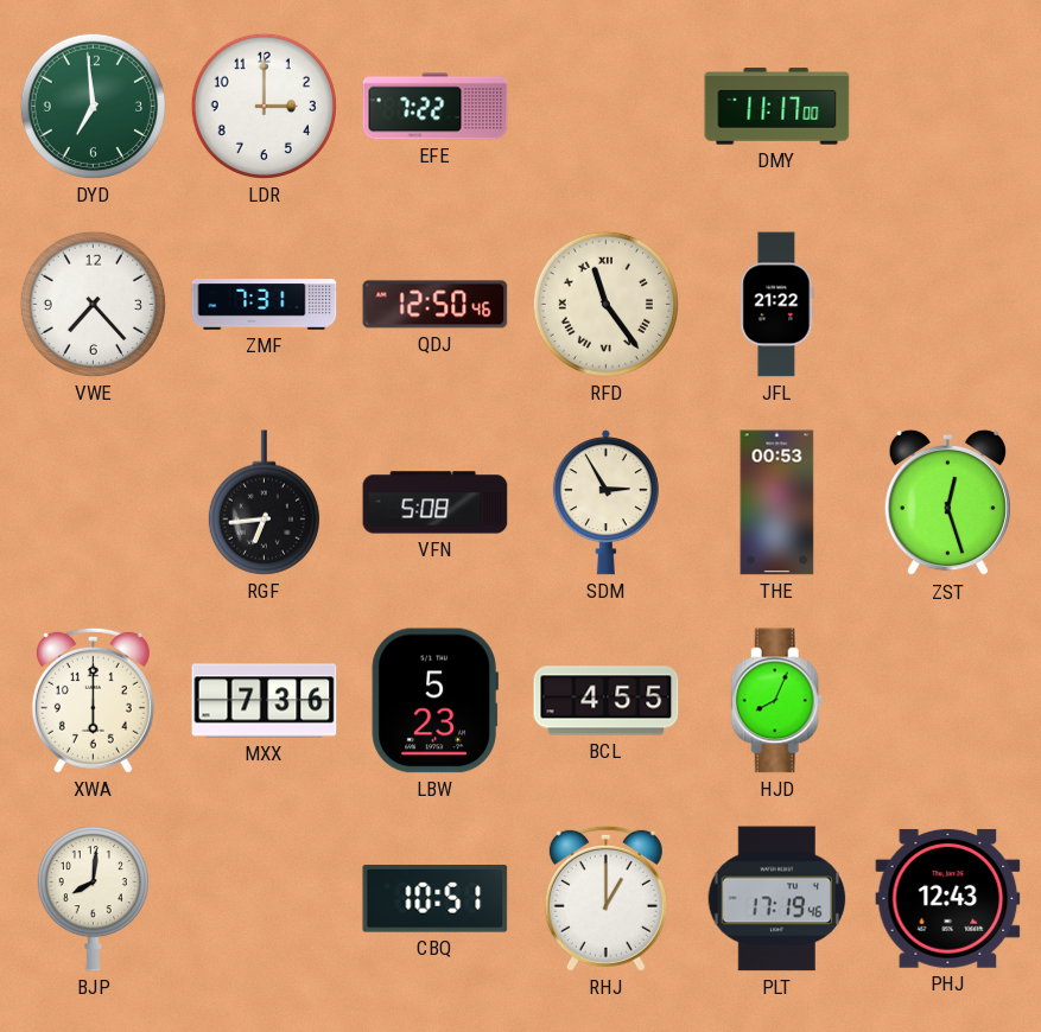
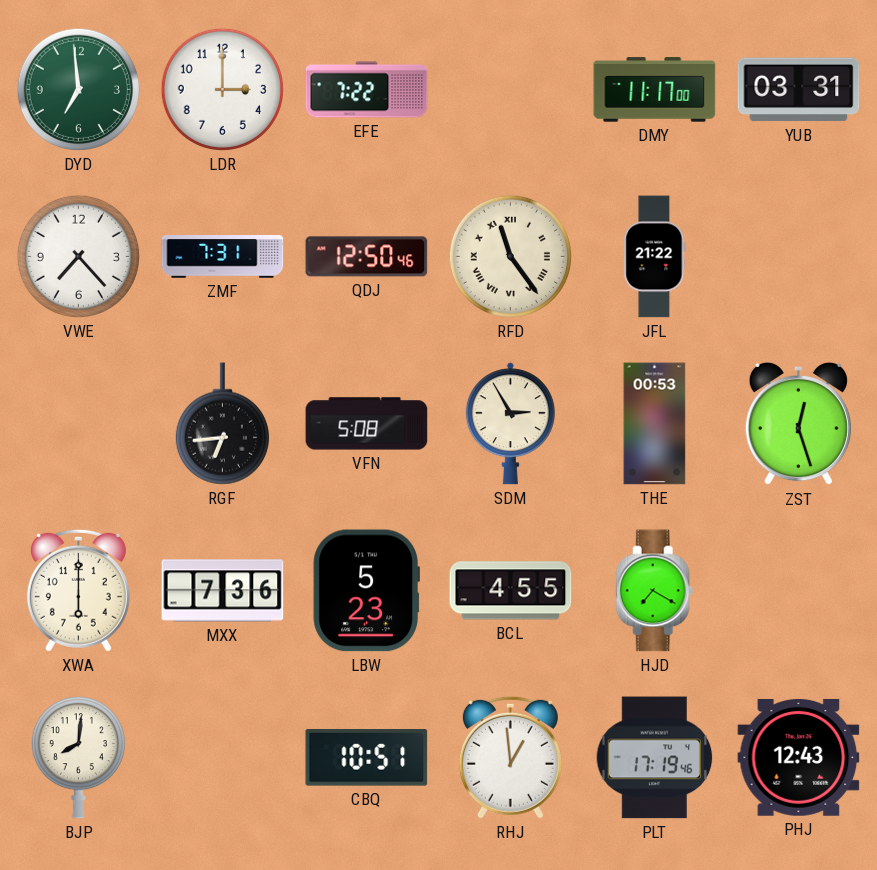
YUB: none -> 03:31 (799, 90)
HJD: 8:04 -> 7:20 (655, 591)
RHJ: 1:00 -> 12:59 (510, 757)
